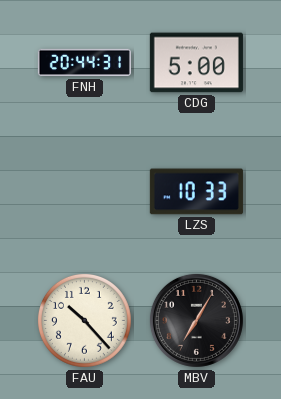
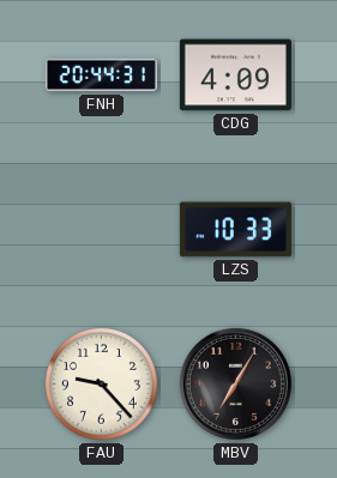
CDG: 5:00 -> 4:09 (235, 75)
FAU: 10:23 -> 9:23 (101, 383)
